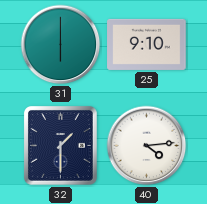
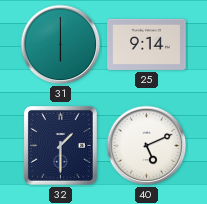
25: 9:10 -> 9:14 (147, 44)
40: 4:14 -> 5:11 (147, 146)
